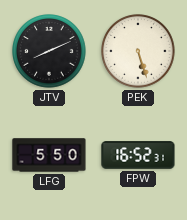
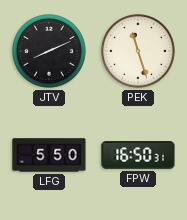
PEK: 5:27 -> 11:27 (138, 51)
FPW: 16:52 -> 16:50 (138, 155)
